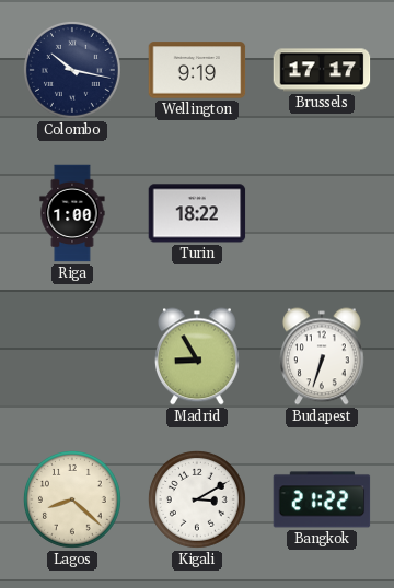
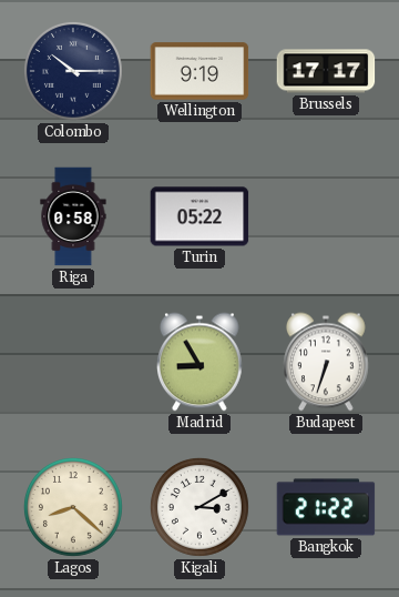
Colombo: 10:17 -> 10:15 (73, 71)
Riga: 1:00 -> 0:58 (73, 216)
Turin: 18:22 -> 05:22 (199, 216)
